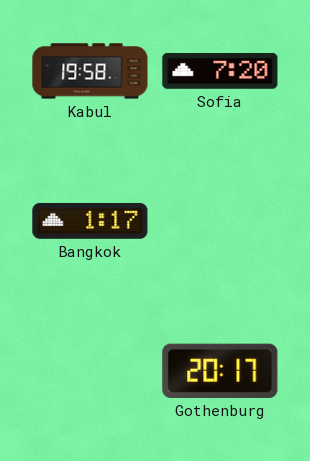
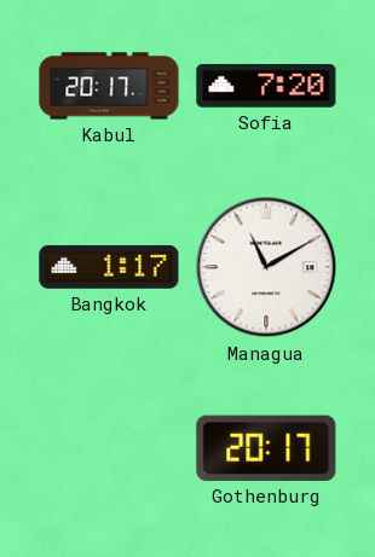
Kabul: 19:58 -> 20:17 (109, 86)
Managua: none -> 11:10 (266, 267)
